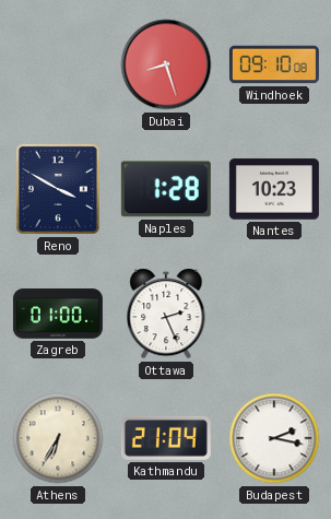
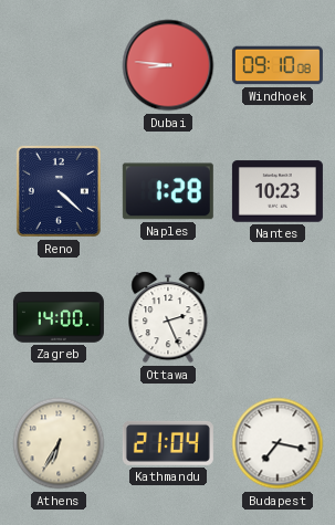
Dubai: 8:27 -> 8:46 (168, 65)
Reno: 3:50 -> 4:22 (59, 191)
Zagreb: 01:00 -> 14:00 (59, 317)
Budapest: 2:17 -> 7:17 (278, 443)
